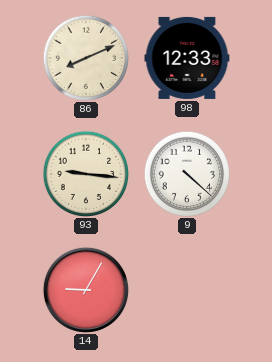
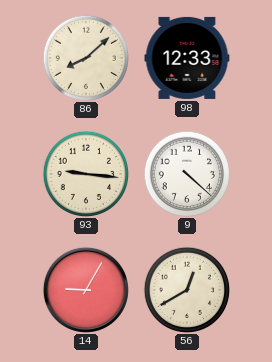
86: 8:11 -> 8:08 (85, 57)
56: none -> 12:40 (186, 289)
